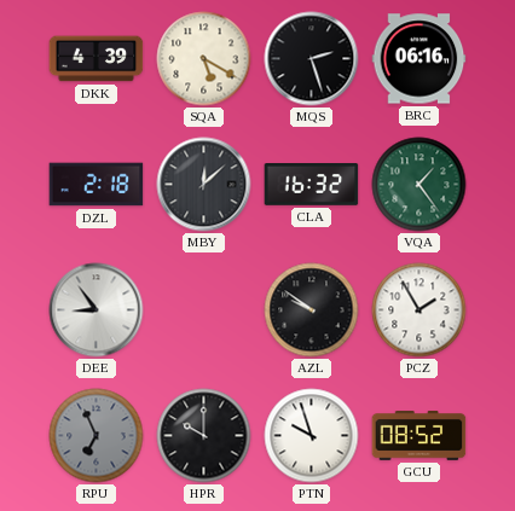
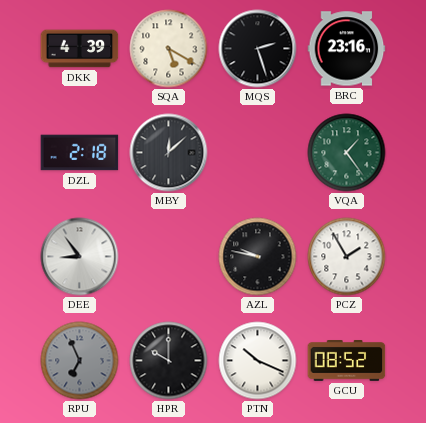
BRC: 06:16 -> 23:16 (347, 49)
CLA: 16:32 -> none (312, 185)
AZL: 9:51 -> 9:47 (258, 257)
PTN: 9:57 -> 10:19 (258, 361)
